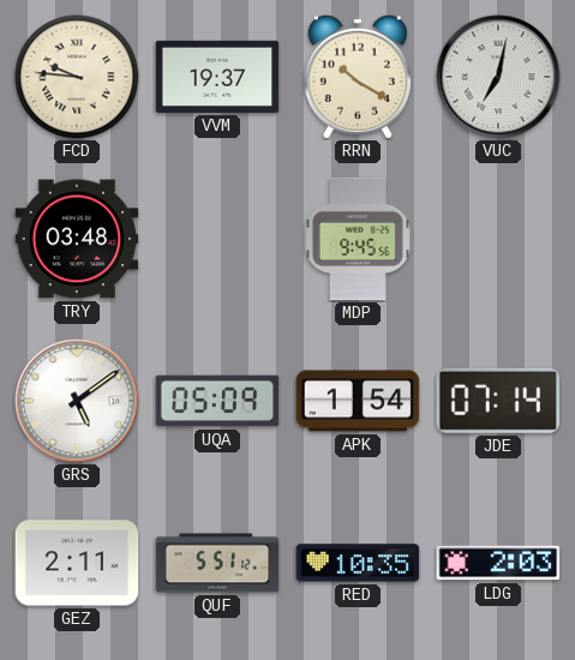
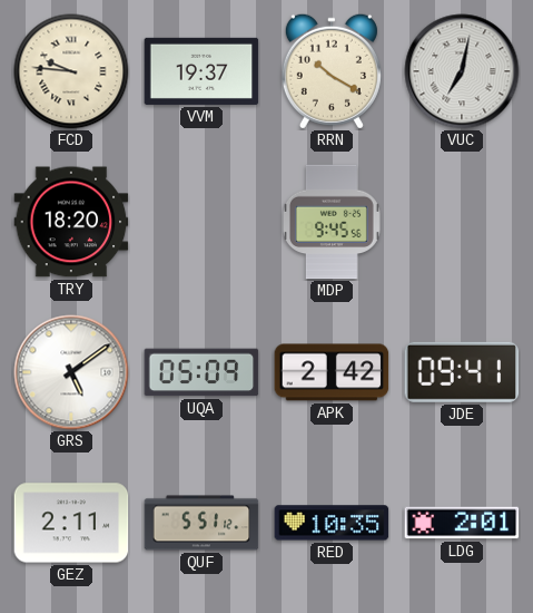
TRY: 03:48 -> 18:20 (71, 222)
APK: 1:54 -> 2:42 (332, 372)
JDE: 07:14 -> 09:41 (462, 372)
LDG: 2:03 -> 2:01 (462, 523)
